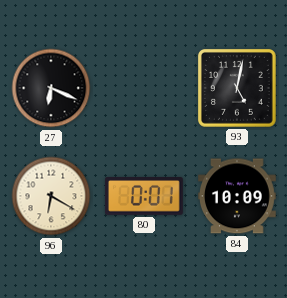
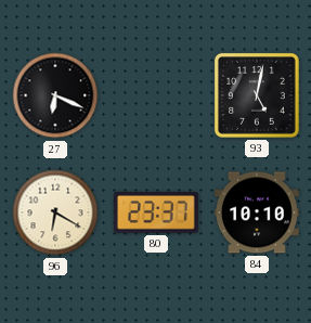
80: 0:01 -> 23:37 (156, 214)
84: 10:09 -> 10:10 (258, 212)
